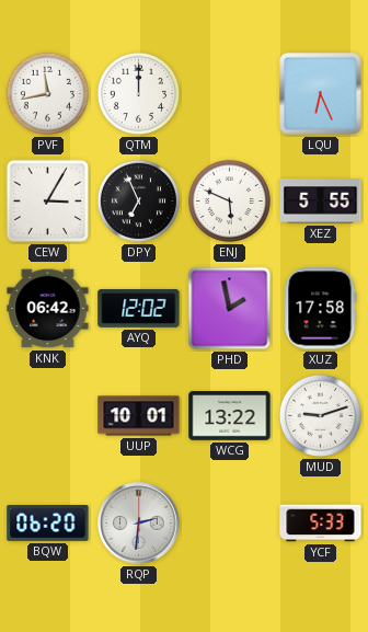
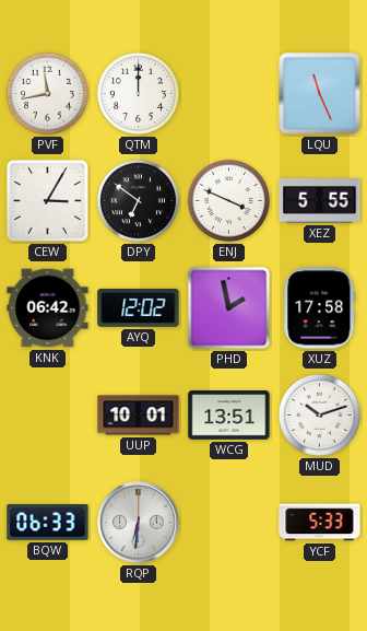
LQU: 6:26 -> 11:26 (320, 94)
DPY: 6:56 -> 6:51 (138, 200)
ENJ: 5:49 -> 3:49 (228, 200)
WCG: 13:22 -> 13:51 (229, 416)
MUD: 9:12 -> 10:12 (319, 414)
BQW: 06:20 -> 06:33 (48, 523)
RQP: 2:31 -> 6:31 (139, 523)
